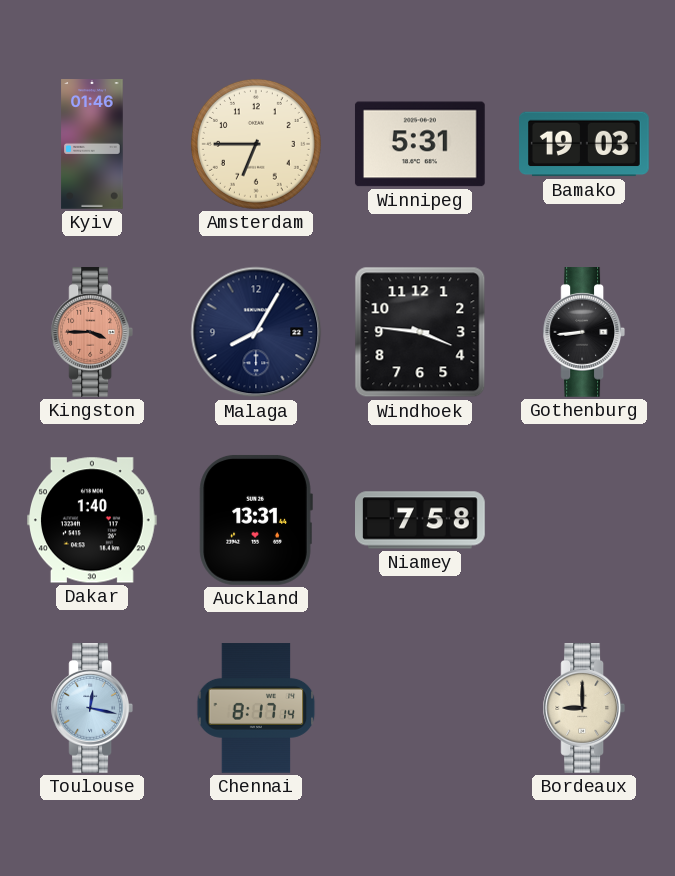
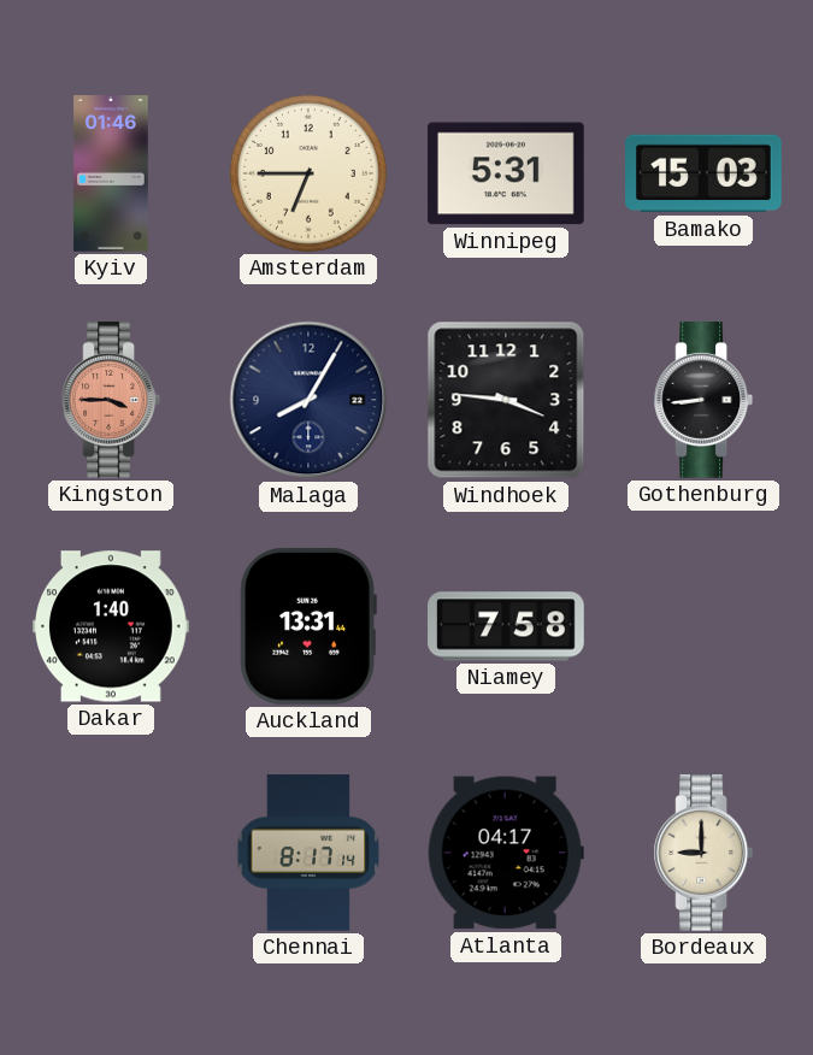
Bamako: 19:03 -> 15:03 (705, 173)
Toulouse: 12:17 -> none (91, 709)
Atlanta: none -> 04:17 (506, 853)
